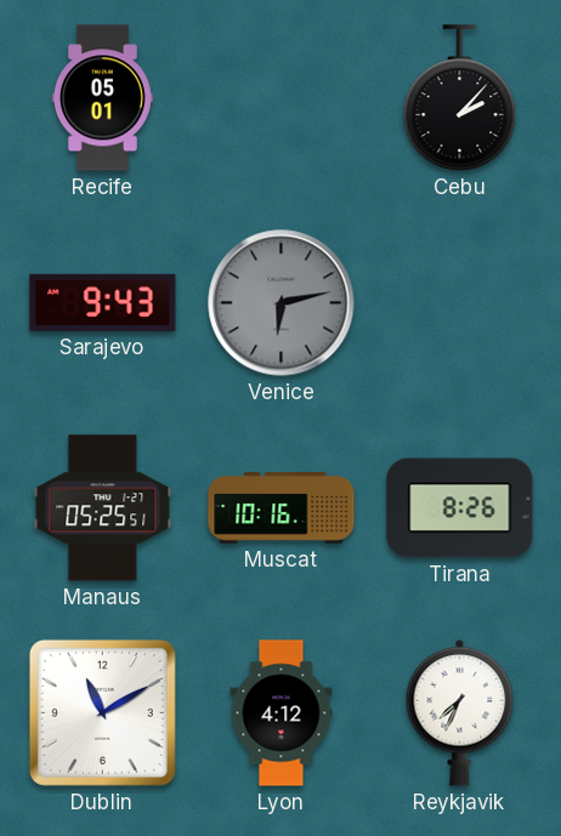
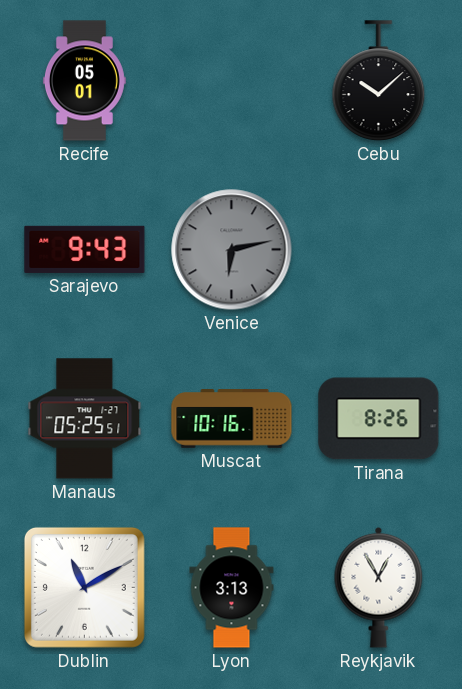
Cebu: 2:07 -> 10:08 (379, 81)
Lyon: 4:12 -> 3:13 (232, 588)
Reykjavik: 7:34 -> 12:55 (379, 587)
